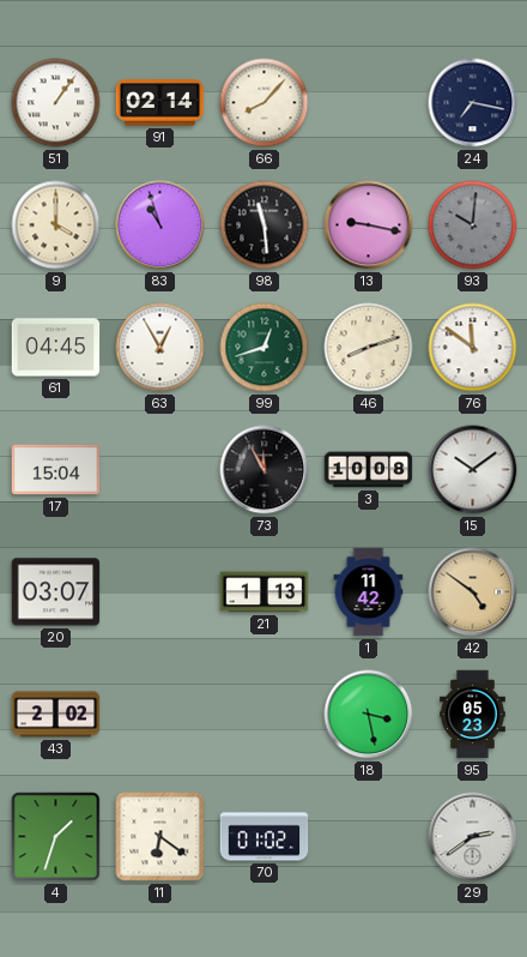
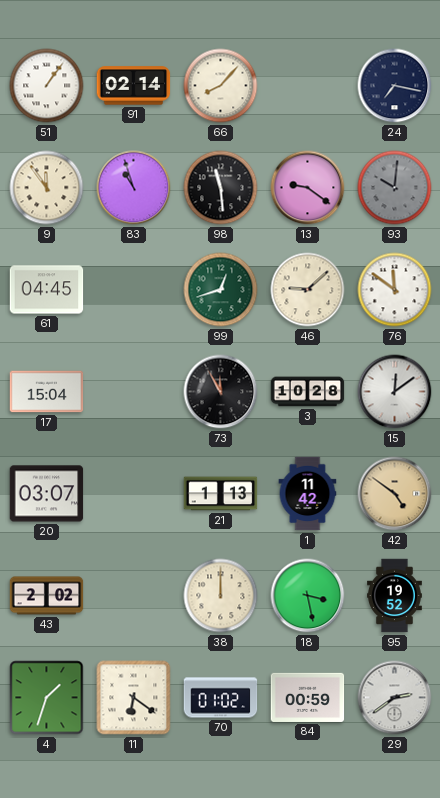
9: 4:00 -> 11:54 (47, 188)
13: 9:17 -> 9:21 (308, 188)
63: 12:55 -> none (160, 348)
46: 8:12 -> 9:08 (308, 290)
3: 10:08 -> 10:28 (308, 392)
15: 10:09 -> 12:09 (395, 392)
38: none -> 12:00 (221, 596)
95: 05:23 -> 19:52 (395, 596)
84: none -> 00:59 (308, 697)
